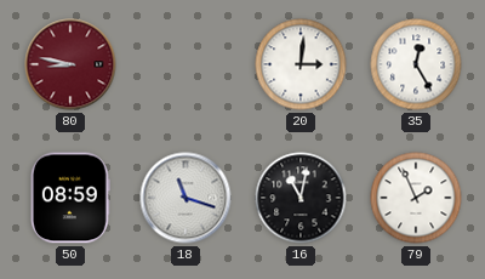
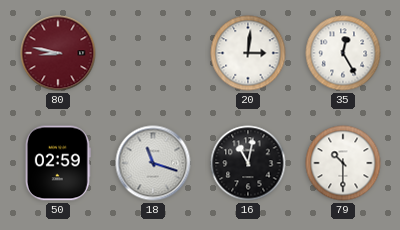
50: 08:59 -> 02:59 (58, 163)
79: 1:56 -> 10:30 (343, 163)
